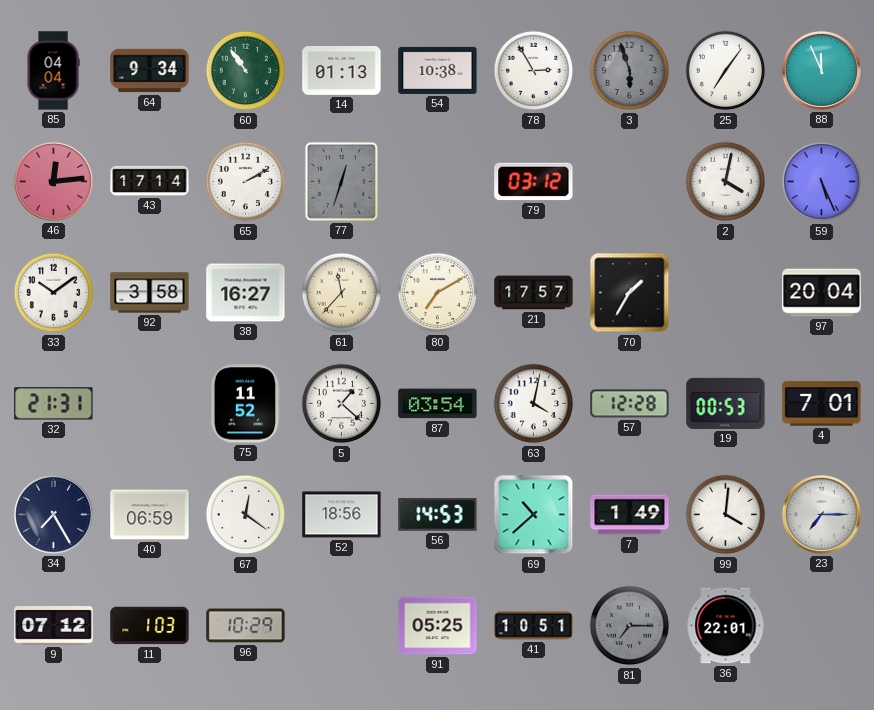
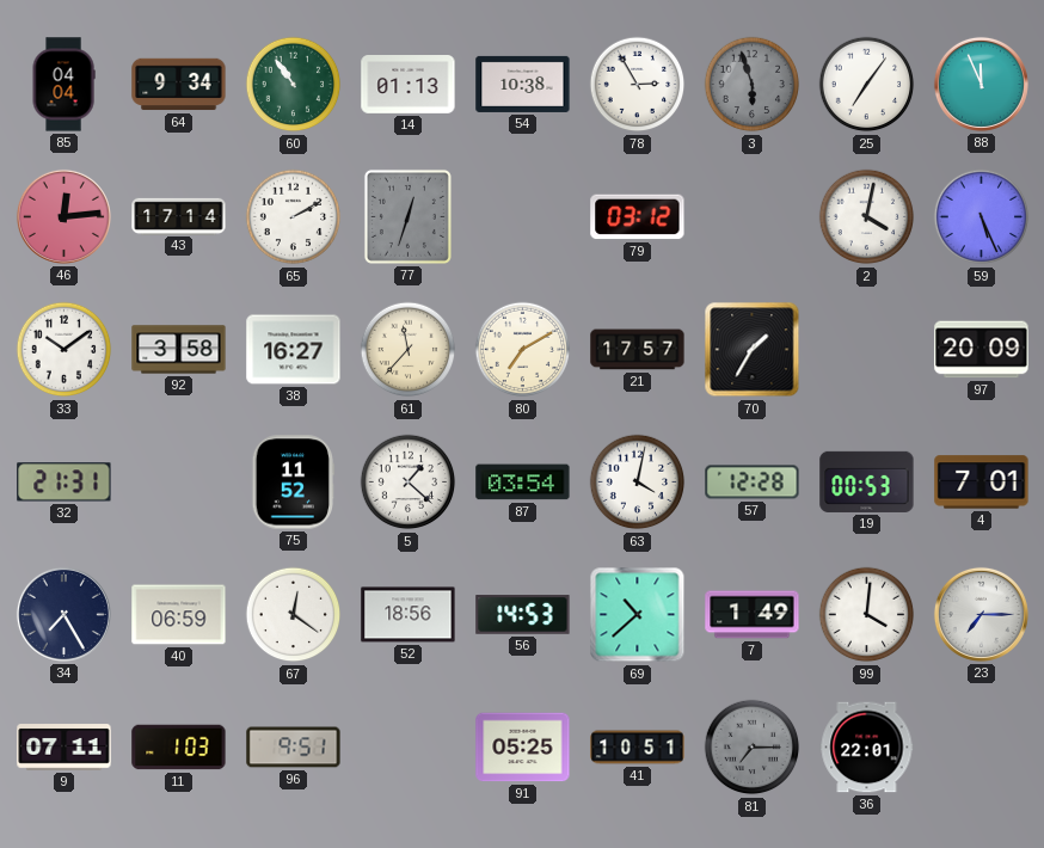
97: 20:04 -> 20:09 (982, 350)
9: 07:12 -> 07:11 (65, 748)
96: 10:29 -> 9:51 (294, 748)
